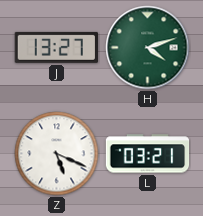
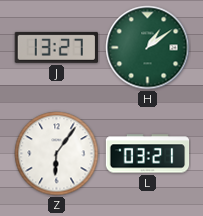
H: 4:12 -> 1:09 (148, 48)
Z: 5:19 -> 6:06 (57, 154)
